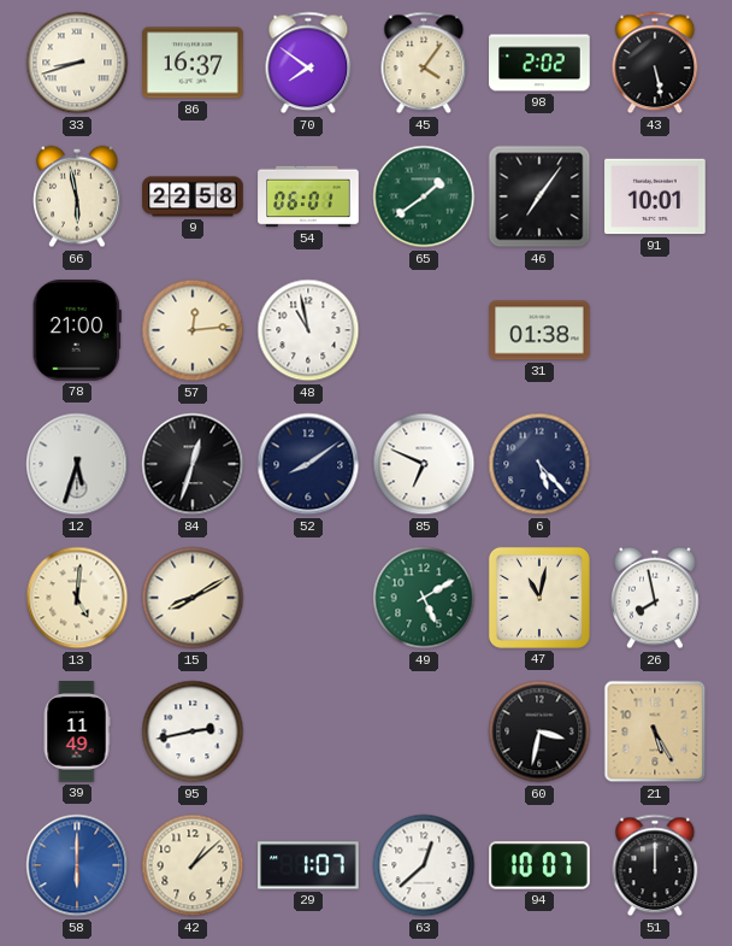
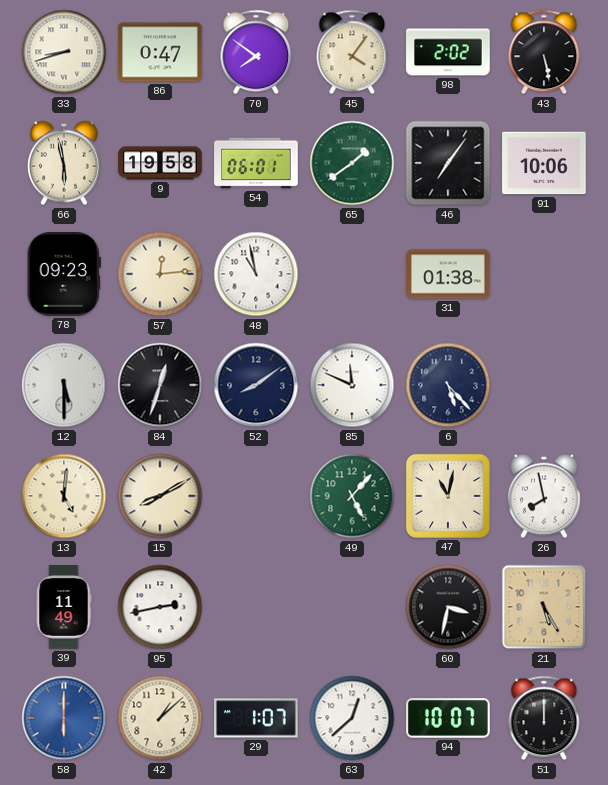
86: 16:37 -> 0:47 (160, 52)
9: 22:58 -> 19:58 (160, 163)
91: 10:01 -> 10:06 (544, 163)
78: 21:00 -> 09:23 (64, 275)
12: 5:33 -> 5:30 (64, 385)
85: 6:49 -> 11:49 (352, 385)
49: 5:10 -> 5:07 (352, 496)
